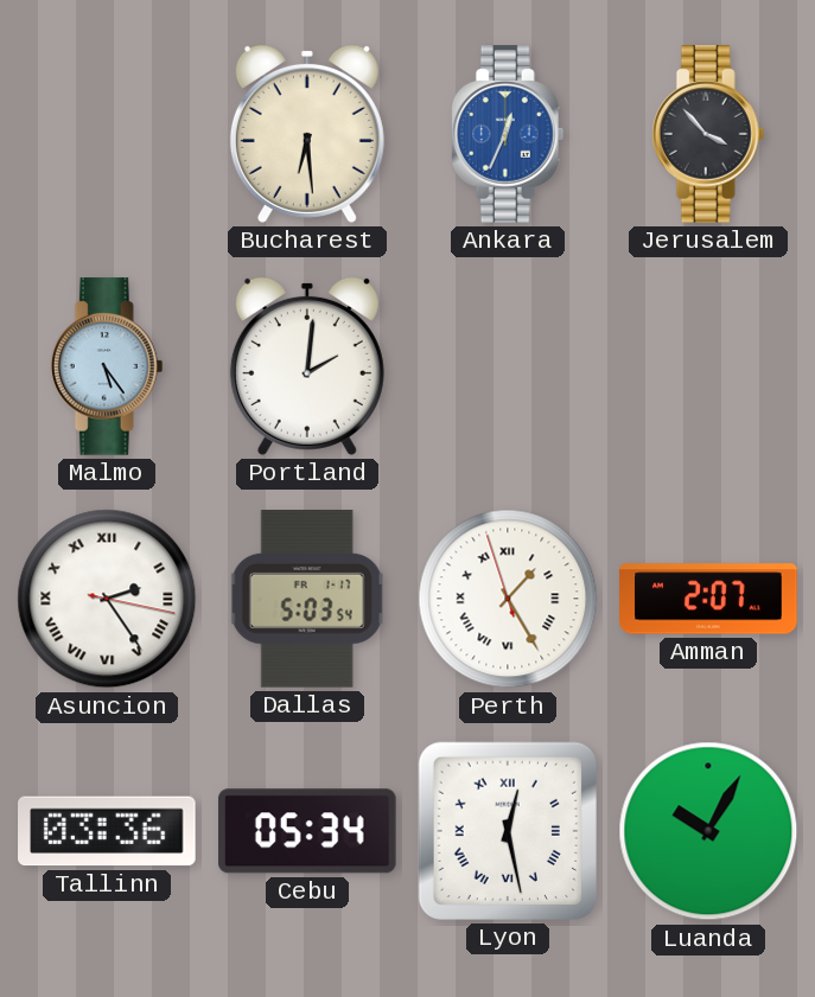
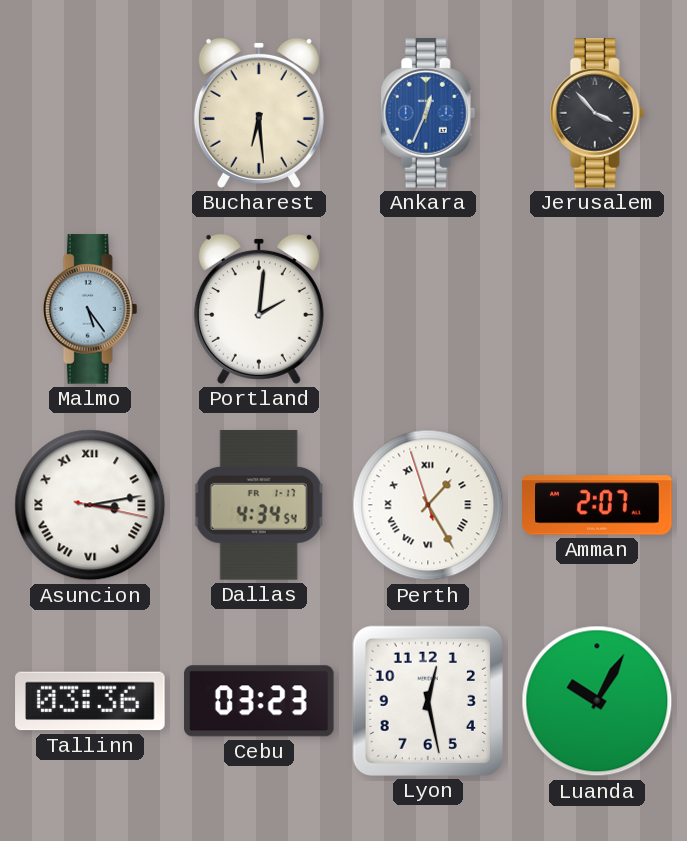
Asuncion: 2:24 -> 3:13 (90, 505)
Dallas: 5:03 -> 4:34 (259, 505)
Cebu: 05:34 -> 03:23 (260, 701)
Lyon numerals: Roman -> Arabic (428, 701)
